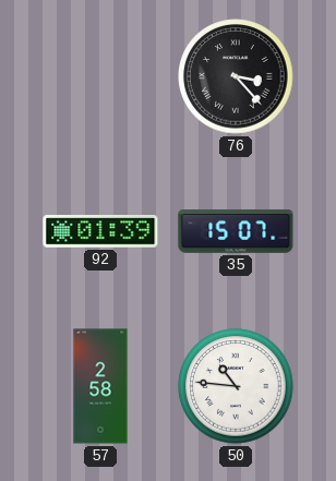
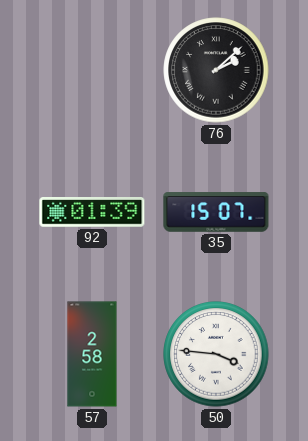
76: 3:23 -> 2:08 (216, 70)
50: 10:46 -> 3:46 (216, 354)
